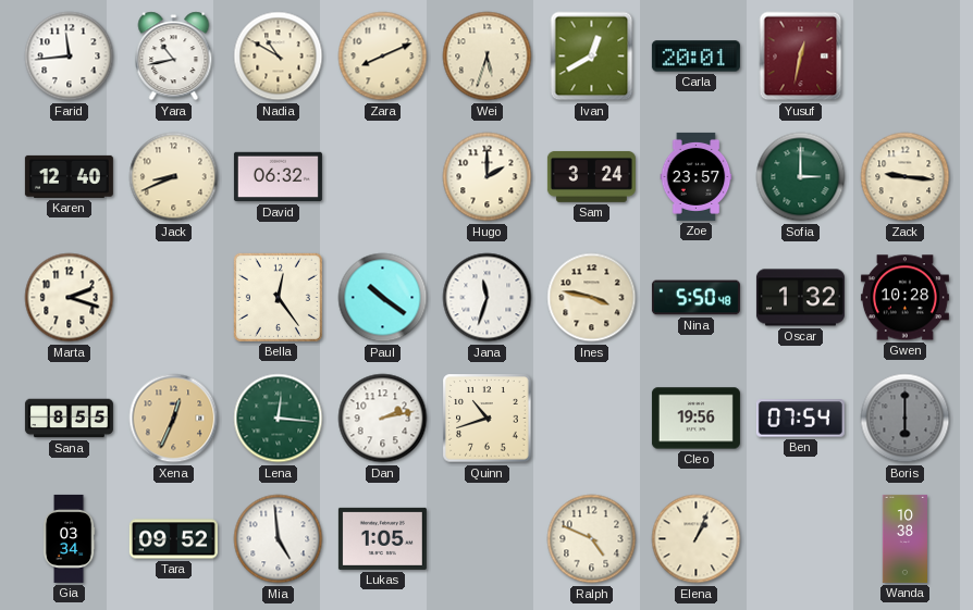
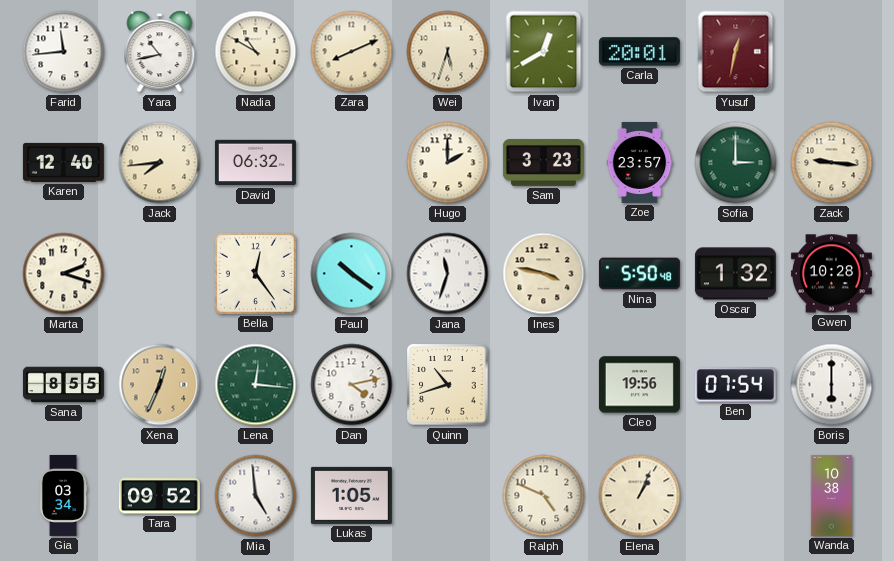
Jack: 8:41 -> 7:44 (160, 163)
Sam: 3:24 -> 3:23 (543, 162)
Dan: 2:13 -> 4:13 (352, 385)
Boris dial: grey -> white (832, 385)
